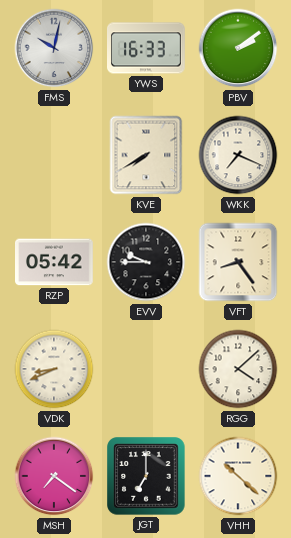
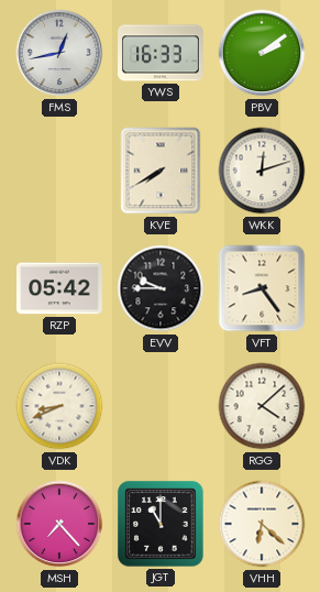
FMS: 10:02 -> 12:43 (59, 53)
WKK: 7:19 -> 12:12 (262, 171)
MSH: 7:21 -> 7:23 (59, 524)
JGT: 7:00 -> 11:00 (161, 524)
VHH: 10:22 -> 6:22 (262, 524)
